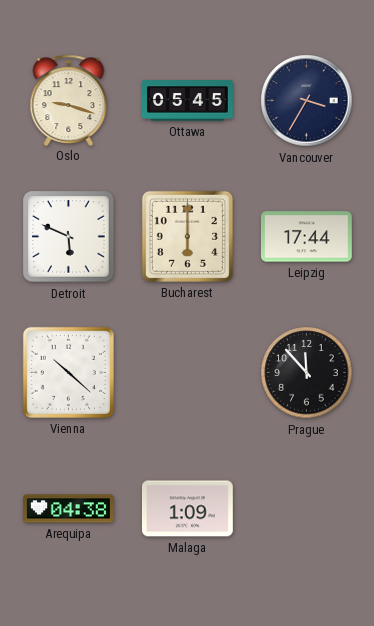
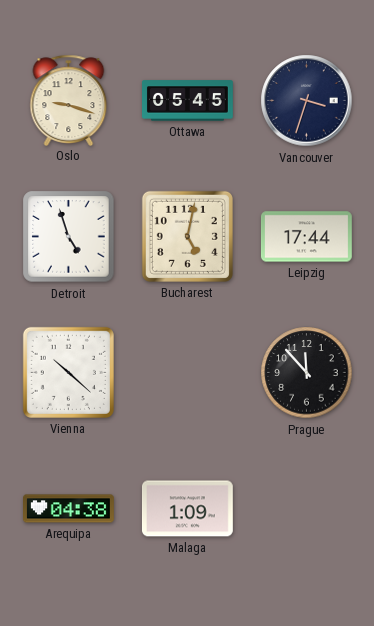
Vancouver: 3:35 -> 3:33 (307, 101)
Detroit: 5:49 -> 4:57 (69, 237)
Bucharest: 6:00 -> 5:02 (187, 236)
